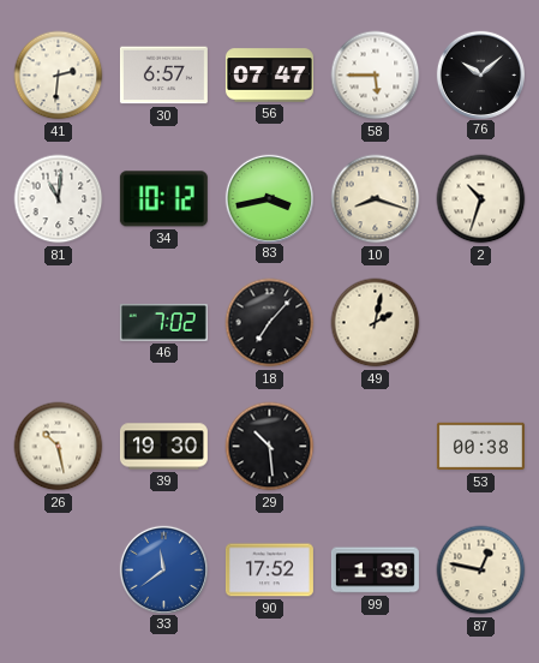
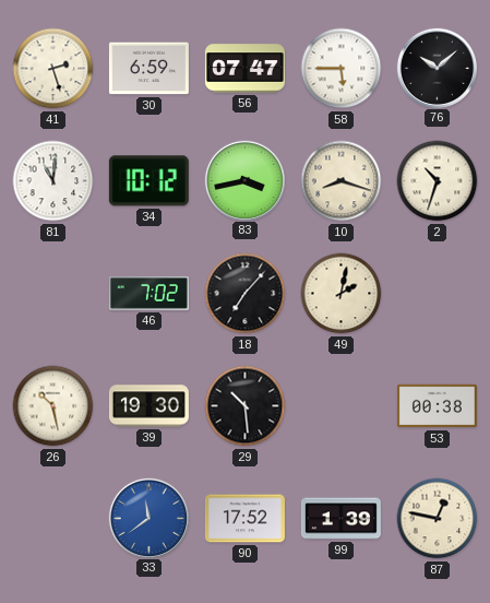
41: 2:31 -> 2:27 (53, 69)
30: 6:57 -> 6:59 (148, 69)
